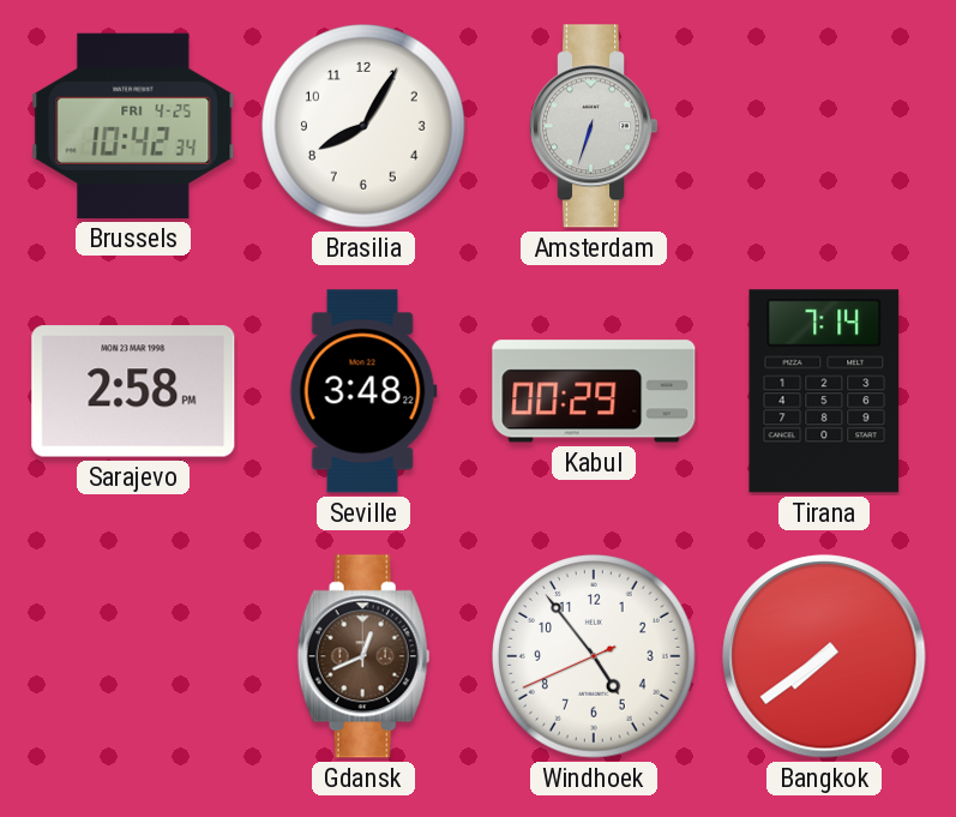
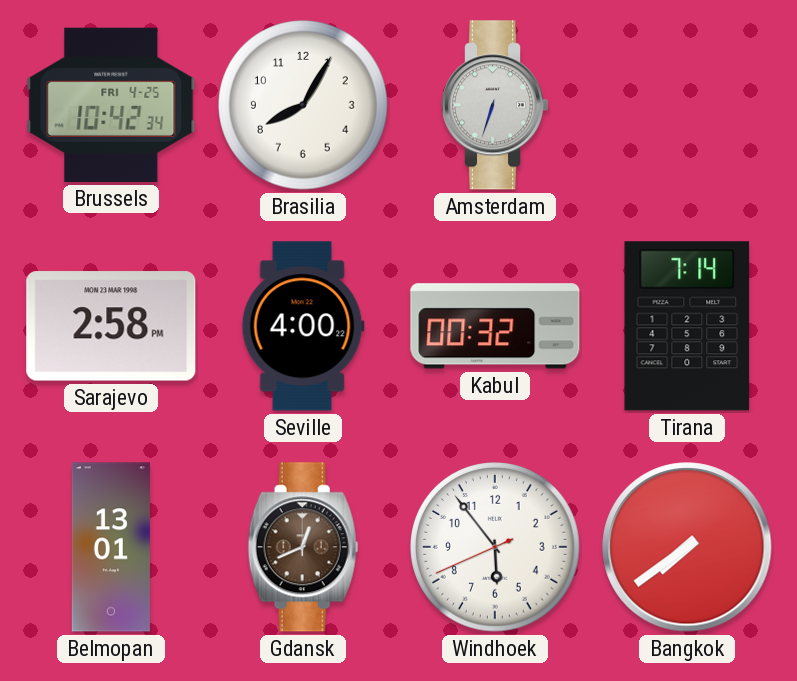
Seville: 3:48 -> 4:00 (303, 326)
Kabul: 00:29 -> 00:32 (495, 326)
Belmopan: none -> 13:01 (111, 547)
Windhoek: 4:53 -> 5:53 (496, 548)
